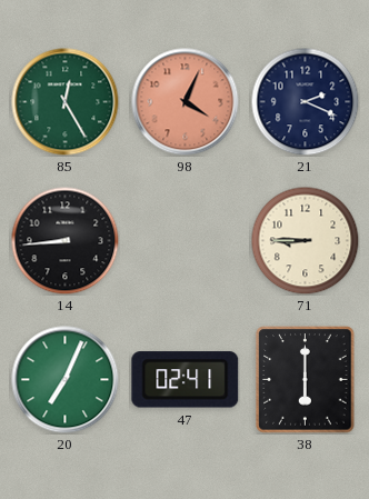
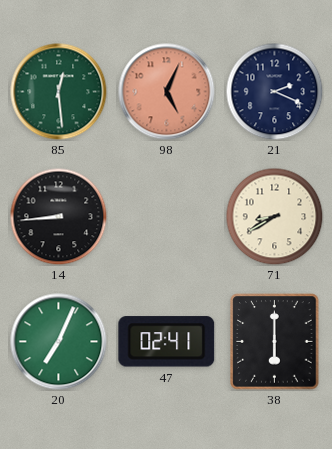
85: 12:25 -> 12:29 (59, 92)
98: 4:04 -> 5:04 (167, 92)
71: 8:45 -> 8:40 (274, 216)
